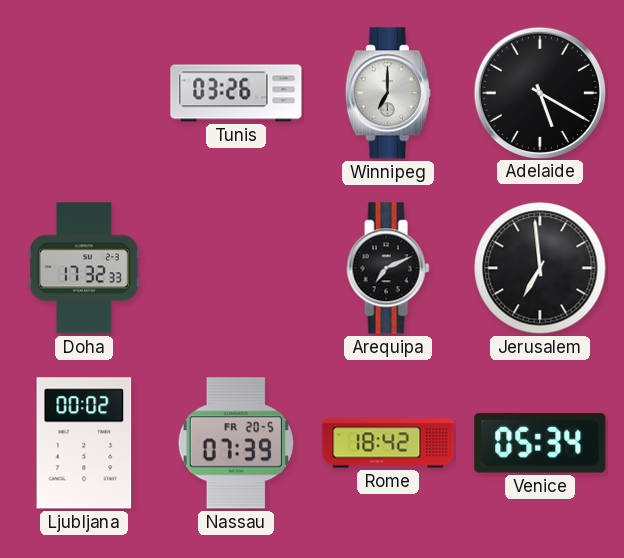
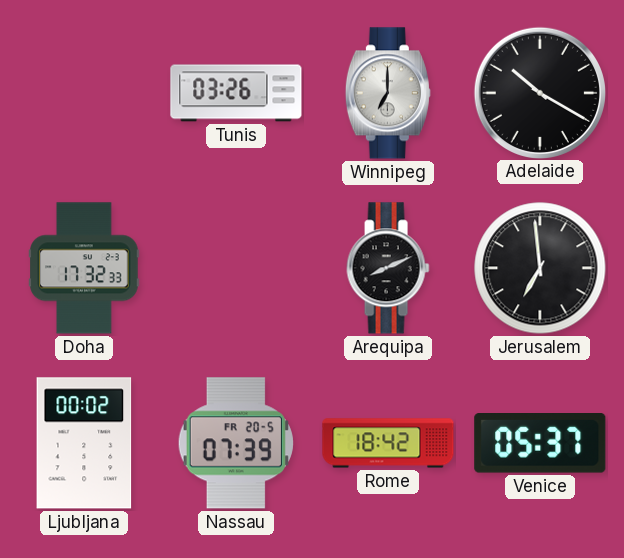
Adelaide: 5:20 -> 10:20 (539, 92)
Arequipa: 7:11 -> 8:11 (388, 268)
Venice: 05:34 -> 05:37 (540, 444)
